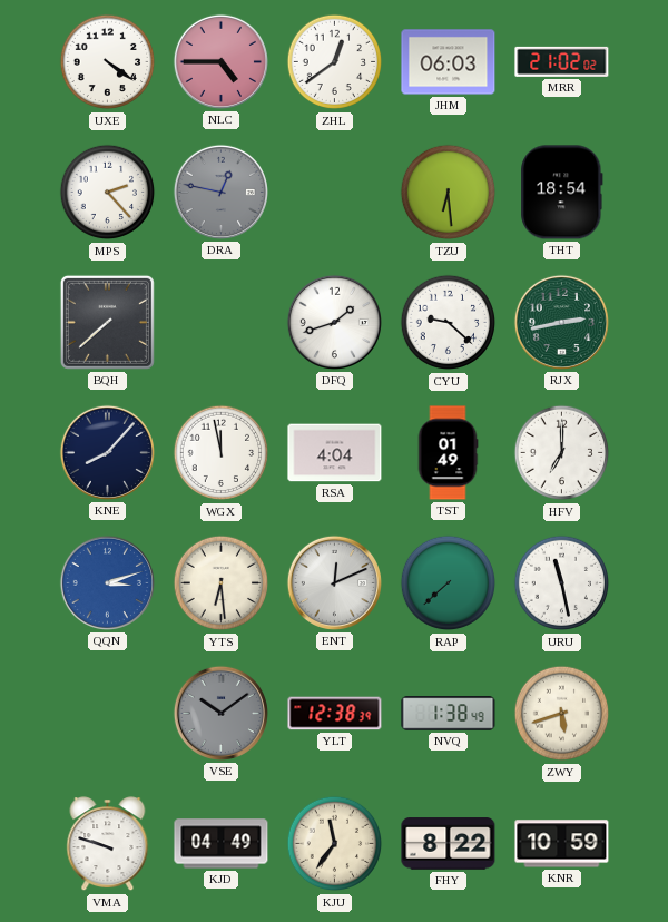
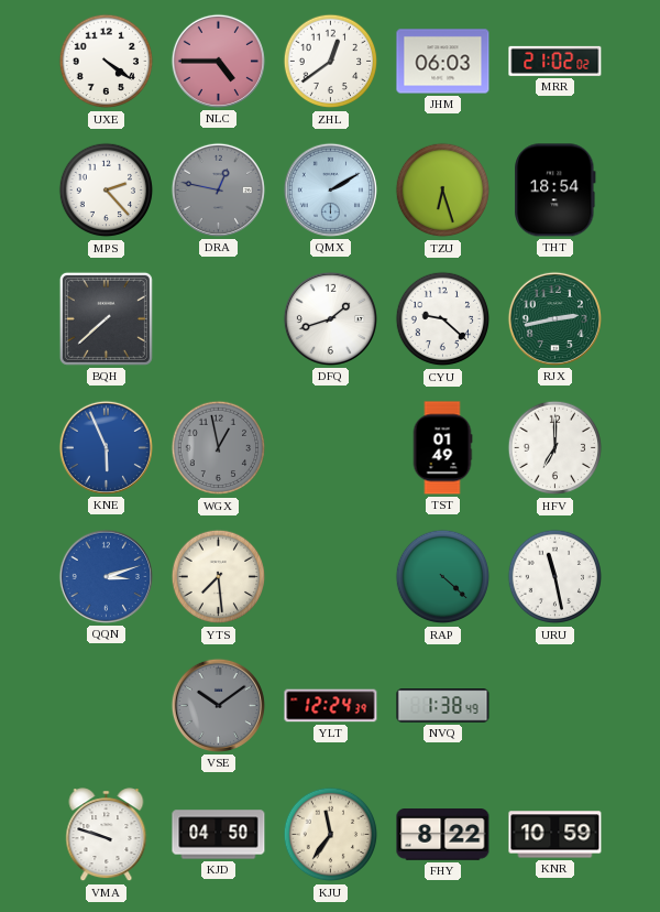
QMX: none -> 2:10 (330, 189)
TZU: 6:29 -> 6:27 (443, 191)
KNE: 8:07 -> 5:56 (106, 447)
KNE dial: navy -> blue (106, 447)
WGX: 11:58 -> 12:58 (219, 448)
WGX dial: white -> grey (219, 448)
RSA: 4:04 -> none (335, 453)
YTS: 6:29 -> 7:29 (219, 577)
ENT: 12:11 -> none (334, 582)
RAP: 7:38 -> 4:22 (443, 577)
YLT: 12:38 -> 12:24 (331, 706)
ZWY: 5:42 -> none (562, 714)
KJD: 04:49 -> 04:50 (219, 835)
